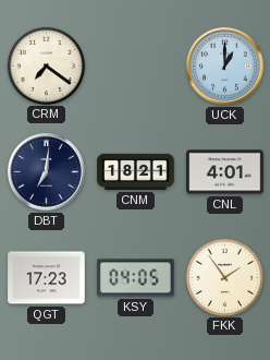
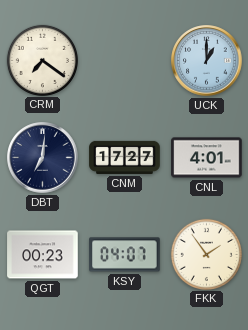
CNM: 18:21 -> 17:27 (125, 157)
QGT: 17:23 -> 00:23 (43, 255)
KSY: 04:05 -> 04:07 (125, 255)
